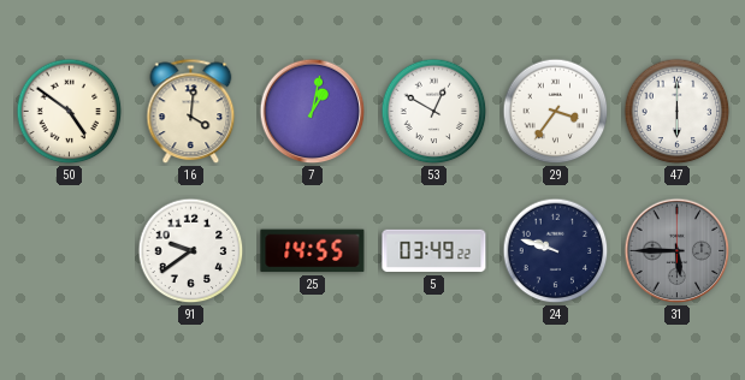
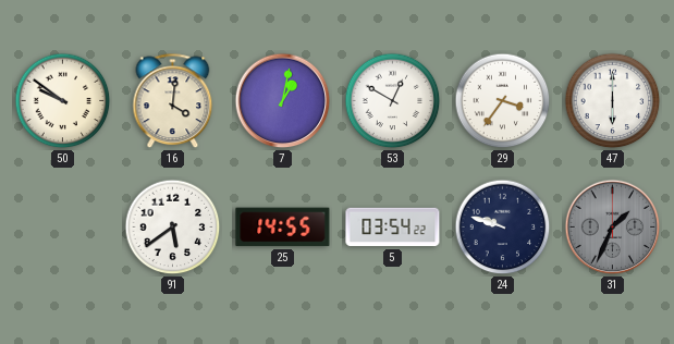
50: 4:51 -> 9:51 (63, 101)
91: 9:39 -> 5:39 (173, 228)
5: 03:49 -> 03:54 (393, 228)
31: 5:45 -> 1:34 (613, 228)
